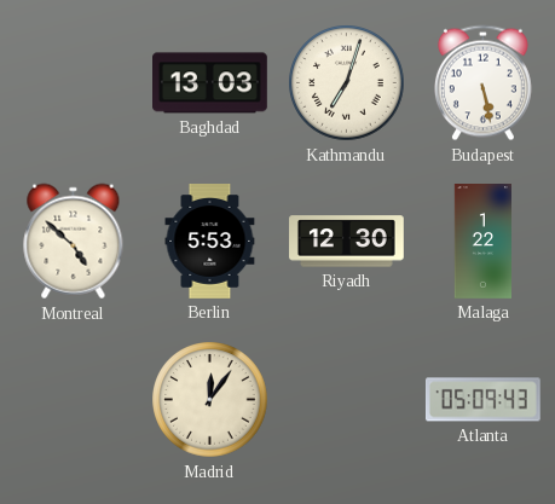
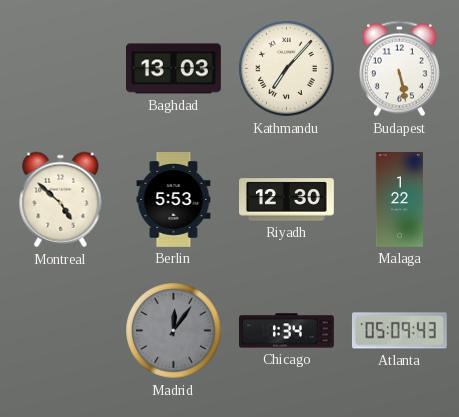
Kathmandu: 7:03 -> 7:07 (287, 69)
Madrid dial: cream -> grey (174, 331)
Chicago: none -> 1:34 (287, 331)
